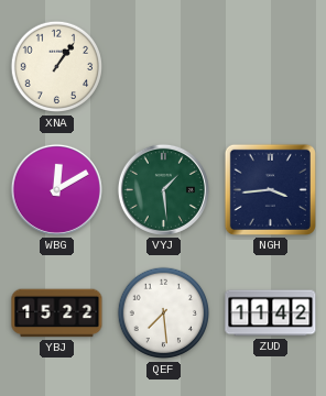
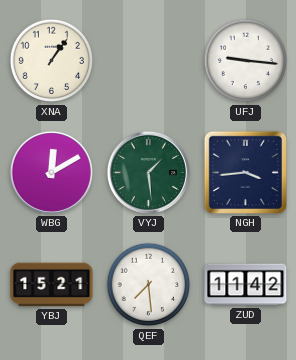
UFJ: none -> 9:16 (246, 61)
YBJ: 15:22 -> 15:21 (52, 285)
